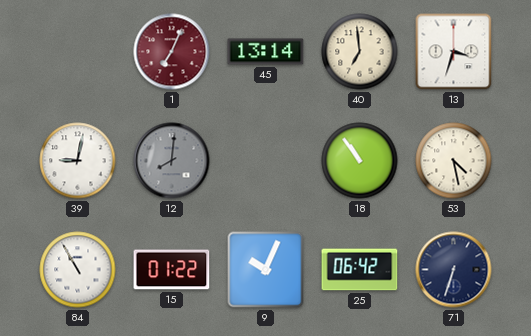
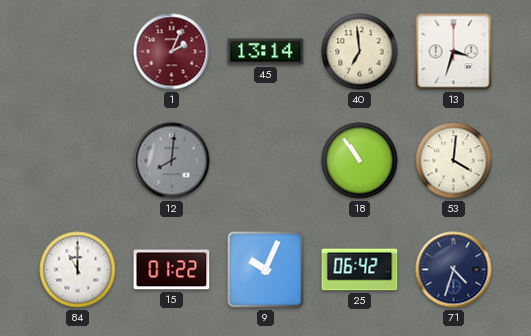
1: 7:04 -> 2:04 (172, 52)
39: 9:02 -> none (78, 161)
53: 4:28 -> 4:01 (454, 161)
84: 10:55 -> 11:00 (78, 270)
71: 6:33 -> 4:33 (454, 270)
